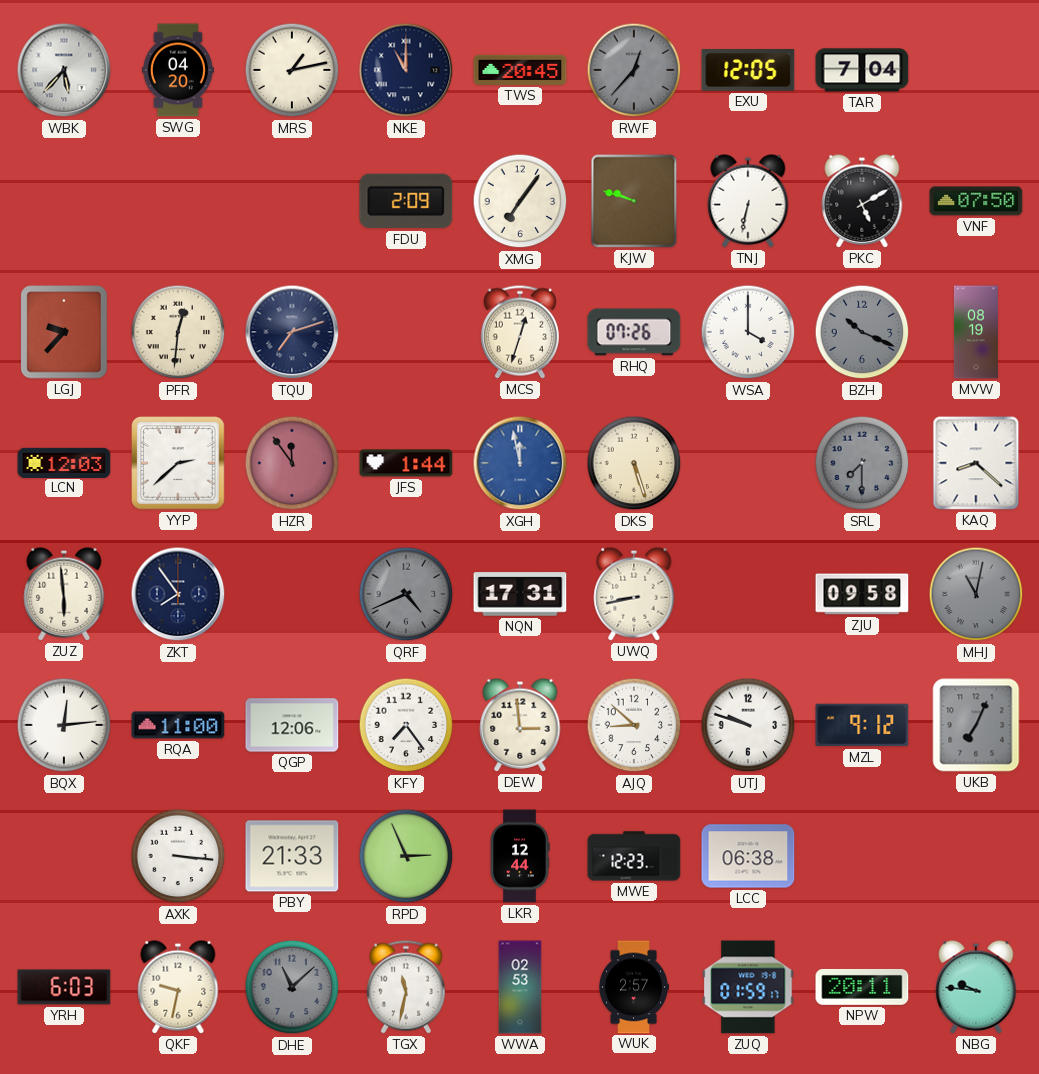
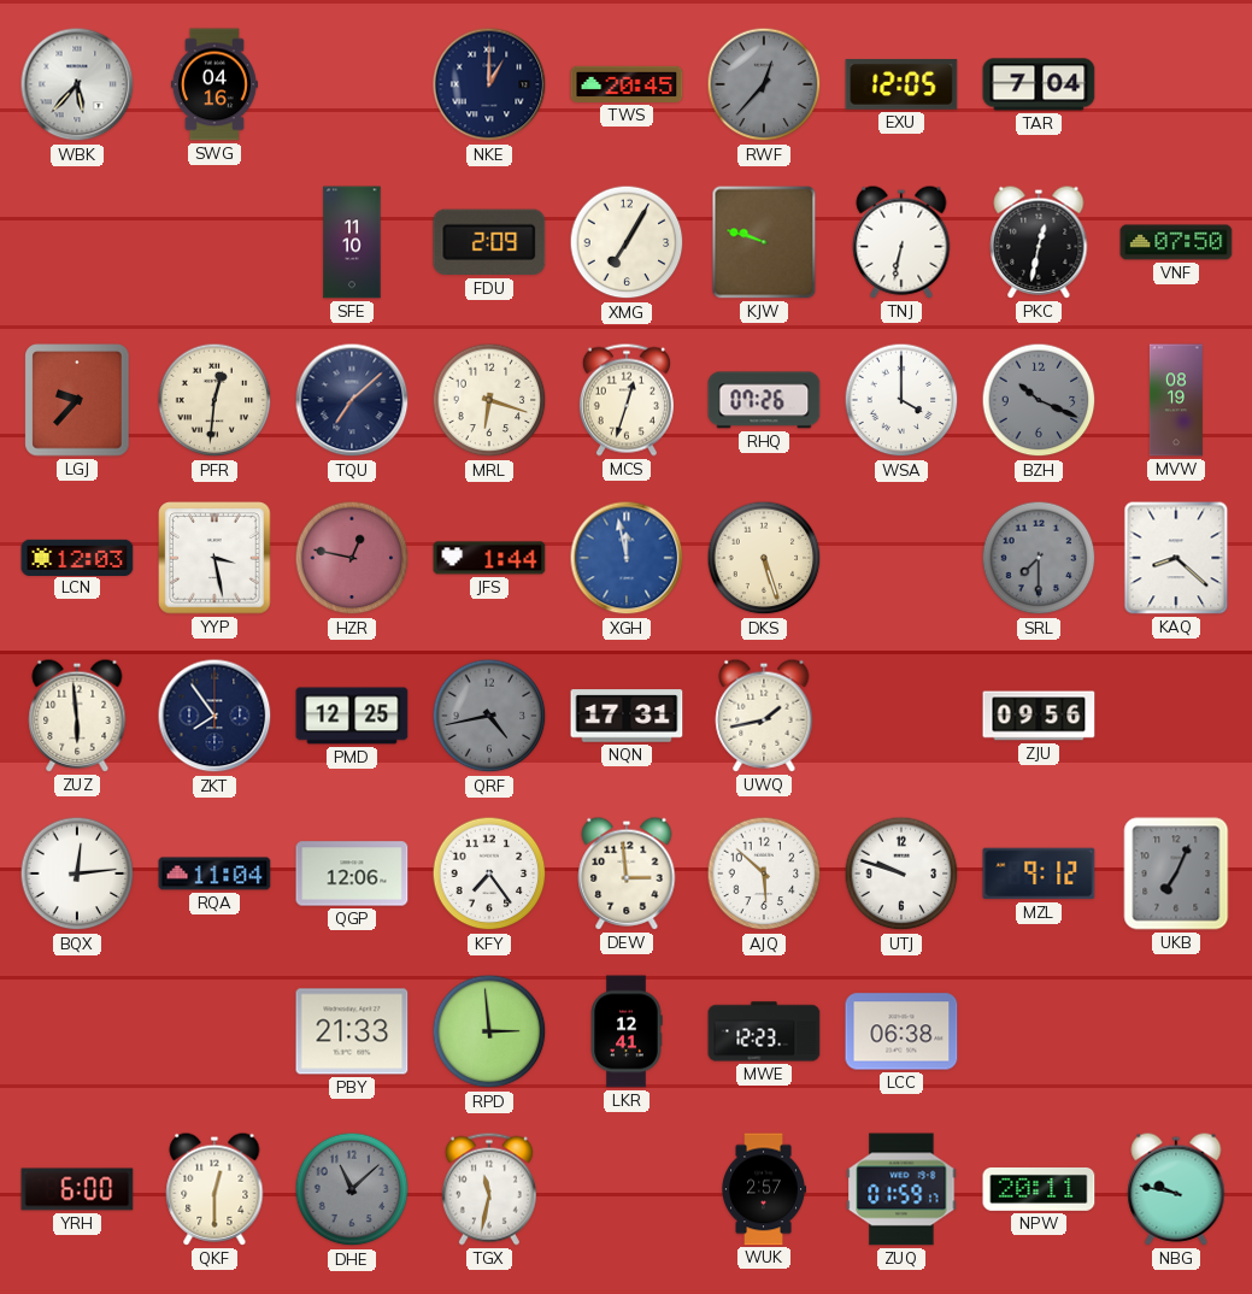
SWG: 04:20 -> 04:16 (214, 84)
MRS: 1:13 -> none (292, 70)
NKE: 11:00 -> 1:00 (489, 84)
SFE: none -> 11:10 (352, 242)
XMG: 7:06 -> 7:05 (627, 242)
PKC: 5:10 -> 12:32 (1039, 242)
TQU: 7:12 -> 7:08 (352, 400)
MRL: none -> 6:18 (489, 400)
YYP: 2:38 -> 3:28 (214, 558)
HZR: 11:54 -> 12:47 (352, 558)
PMD: none -> 12:25 (352, 716)
QRF: 4:41 -> 4:43 (489, 716)
UWQ: 8:43 -> 1:43 (764, 716)
ZJU: 09:58 -> 09:56 (1039, 716)
MHJ: 11:02 -> none (976, 594)
RQA: 11:00 -> 11:04 (214, 874)
AJQ: 8:52 -> 5:52 (764, 874)
AXK: 3:16 -> none (178, 856)
RPD: 2:56 -> 2:59 (489, 1031)
LKR: 12:44 -> 12:41 (627, 1031)
YRH: 6:03 -> 6:00 (77, 1189)
QKF: 9:32 -> 12:30 (214, 1189)
WWA: 02:53 -> none (520, 987)
NBG: 9:46 -> 9:47 (1176, 1189)
